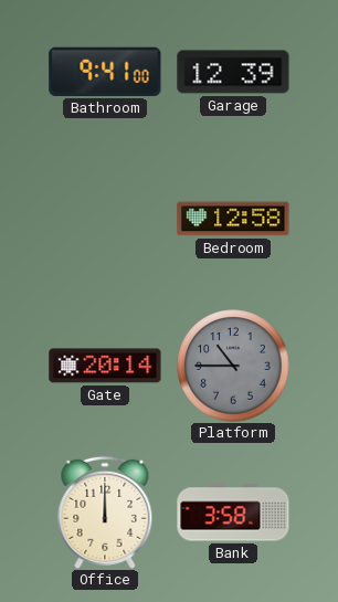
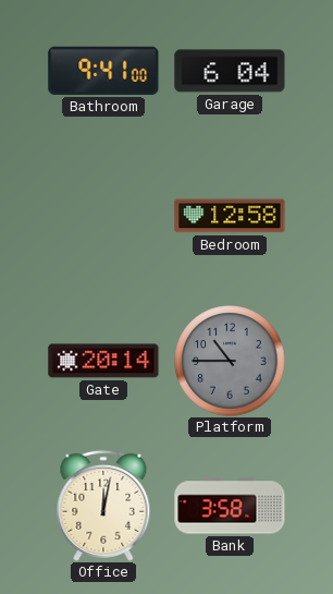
Garage: 12:39 -> 6:04 (230, 71)
Office: 12:00 -> 12:02 (103, 506)
